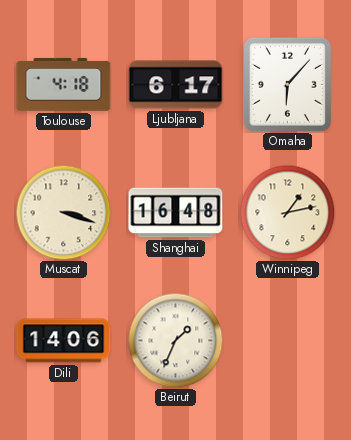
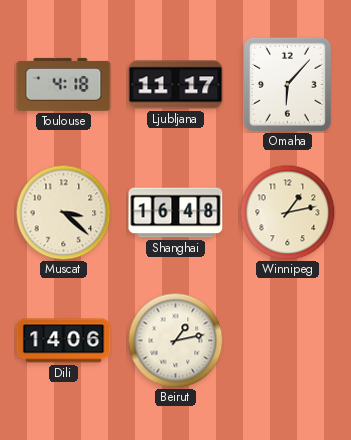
Ljubljana: 6:17 -> 11:17 (176, 85)
Muscat: 3:18 -> 3:22 (63, 212)
Beirut: 1:34 -> 1:13 (175, 340)
